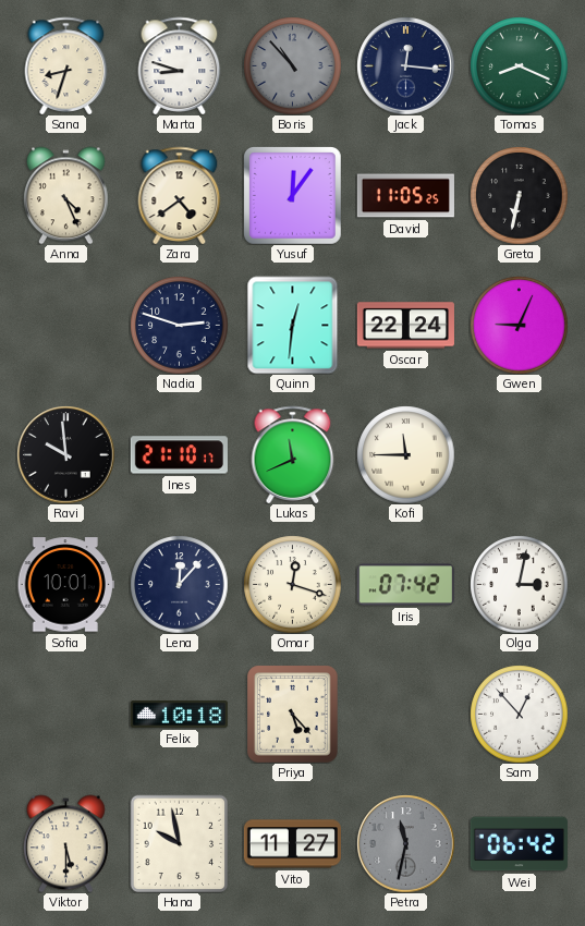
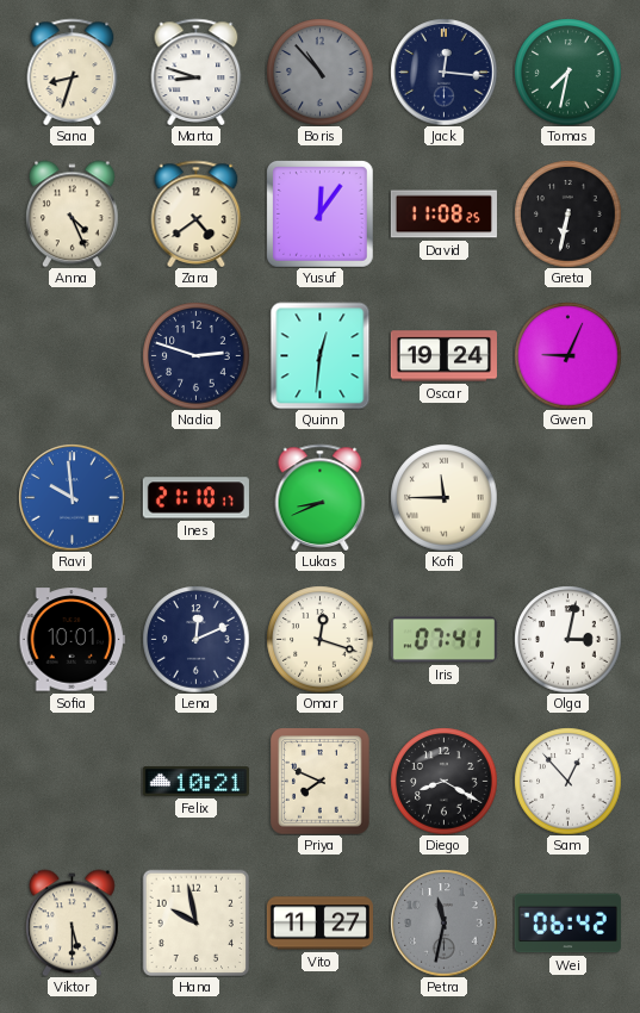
Tomas: 8:19 -> 7:32 (567, 72)
David: 11:05 -> 11:08 (443, 215)
Oscar: 22:24 -> 19:24 (443, 356)
Ravi dial: black -> blue (72, 497)
Lukas: 11:41 -> 8:41 (321, 497)
Lena: 12:07 -> 12:11 (195, 639)
Iris: 07:42 -> 07:41 (443, 640)
Felix: 10:18 -> 10:21 (195, 782)
Priya: 5:23 -> 7:49 (321, 781)
Diego: none -> 8:20 (443, 781)
